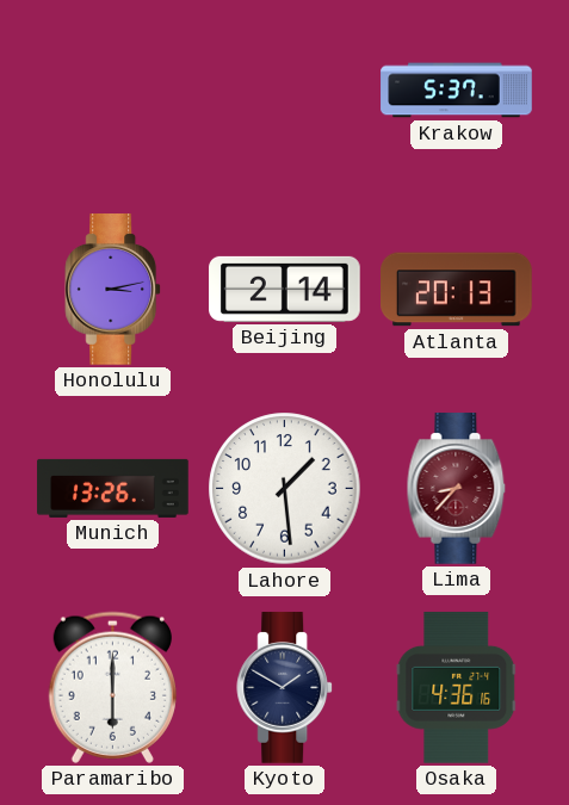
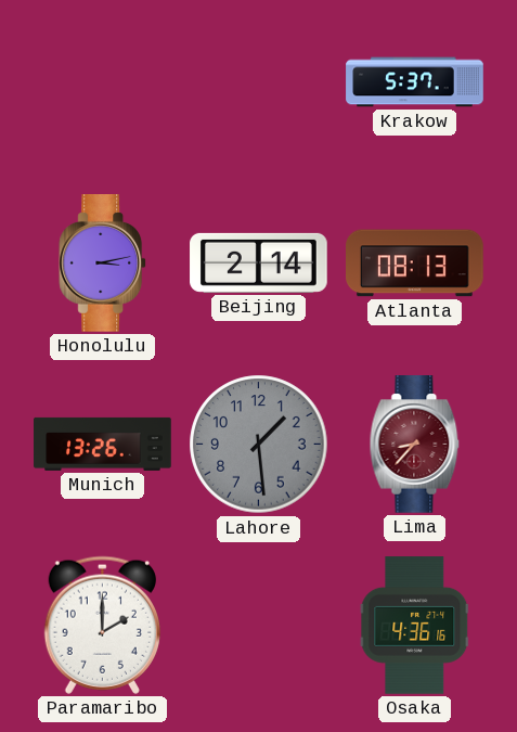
Atlanta: 20:13 -> 08:13 (415, 264)
Lahore dial: white -> grey (259, 445)
Paramaribo: 6:00 -> 2:00 (102, 625)
Kyoto: 1:50 -> none (285, 688)
